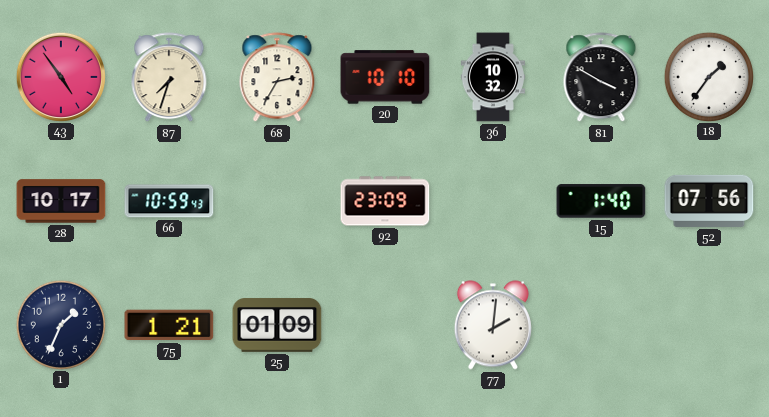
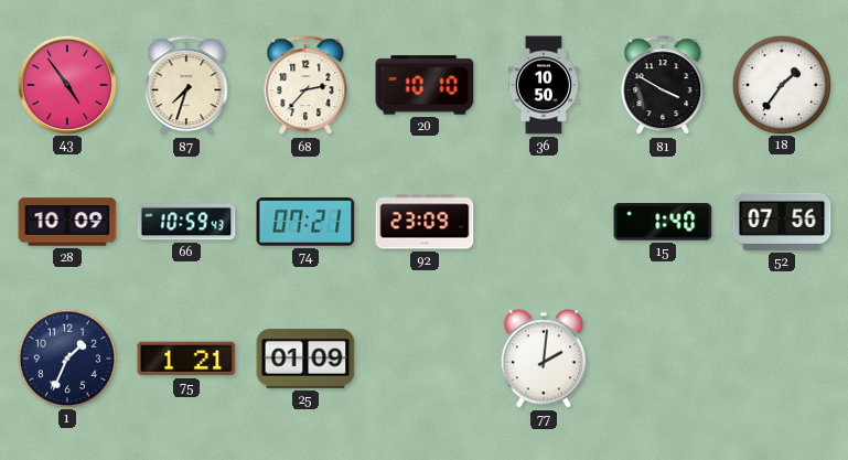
68: 2:35 -> 2:37 (305, 86)
36: 10:32 -> 10:50 (544, 85)
28: 10:17 -> 10:09 (67, 222)
74: none -> 07:21 (305, 222)
